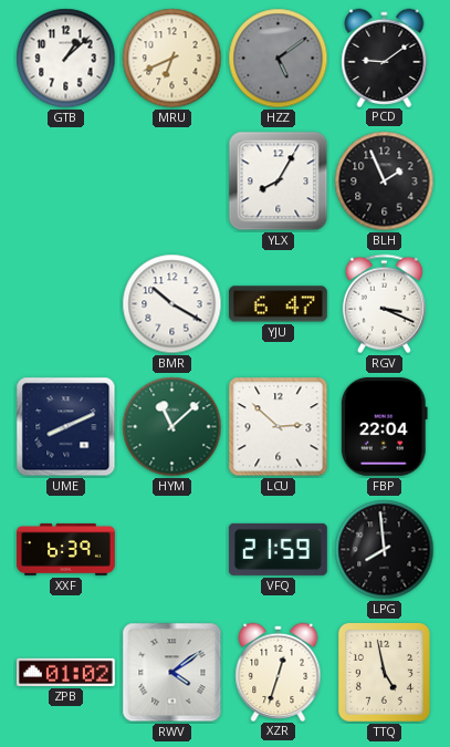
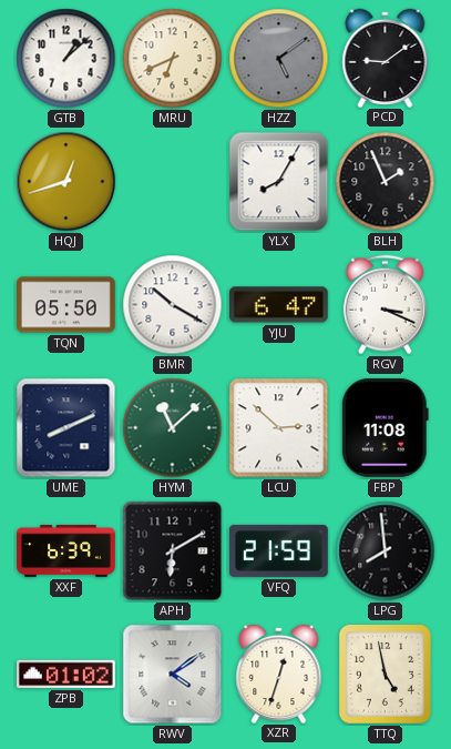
HQJ: none -> 12:42 (66, 182)
TQN: none -> 05:50 (66, 305)
FBP: 22:04 -> 11:08 (385, 427)
APH: none -> 6:10 (173, 551)
